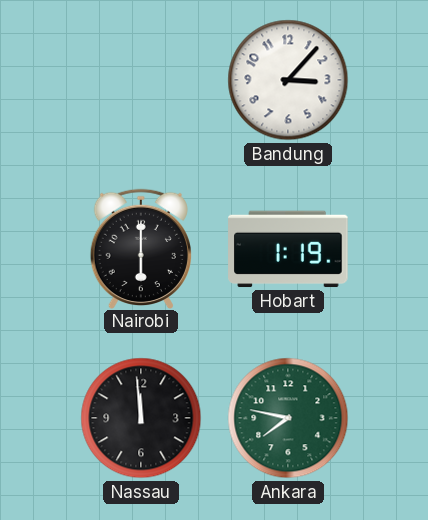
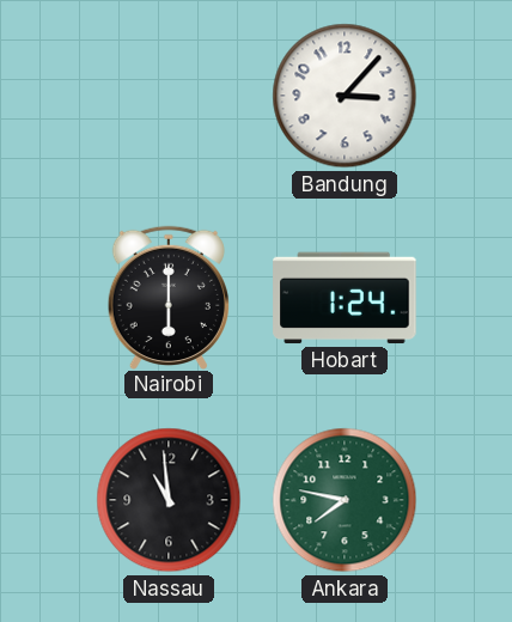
Hobart: 1:19 -> 1:24 (345, 298)
Nassau: 11:59 -> 10:59 (169, 500)
